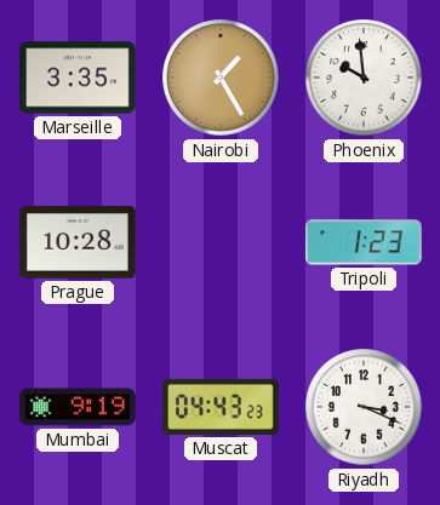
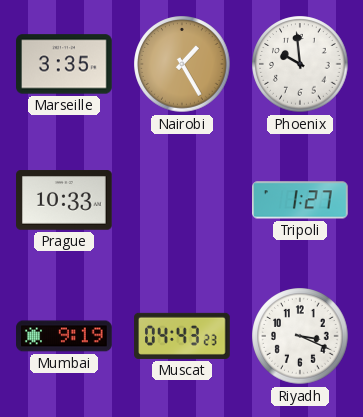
Prague: 10:28 -> 10:33 (64, 200)
Tripoli: 1:23 -> 1:27 (301, 200)
